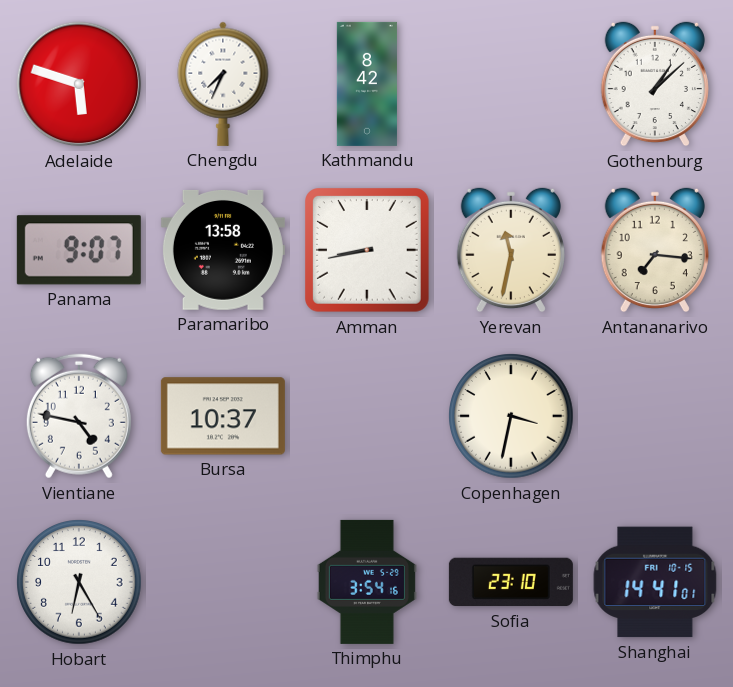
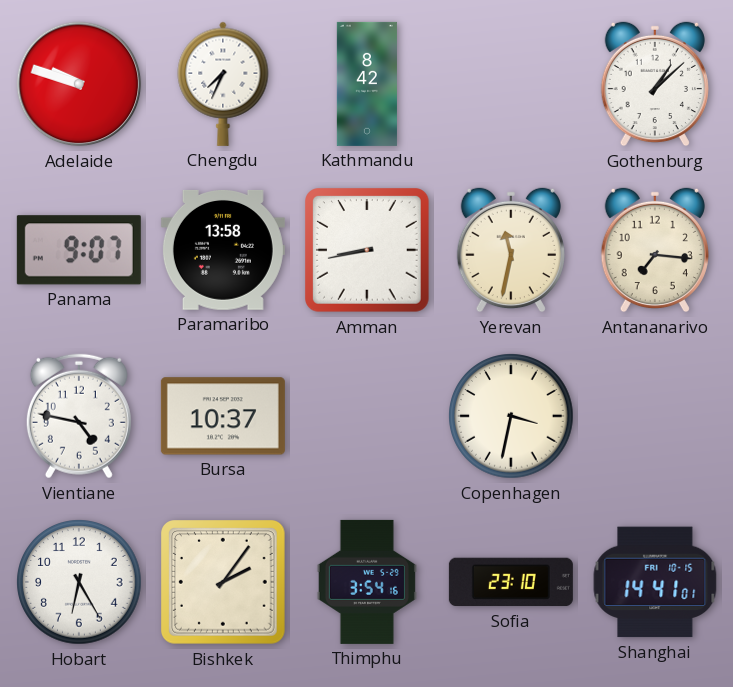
Adelaide: 5:48 -> 9:48 (79, 84)
Bishkek: none -> 2:06 (224, 583)
